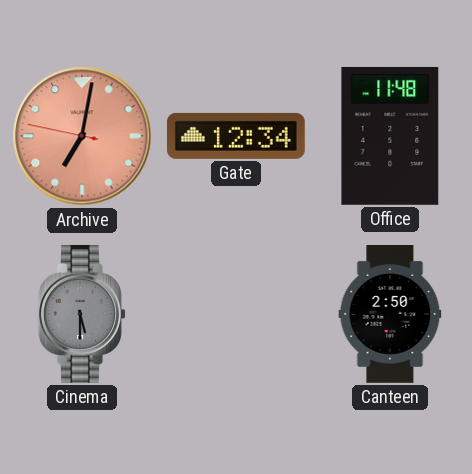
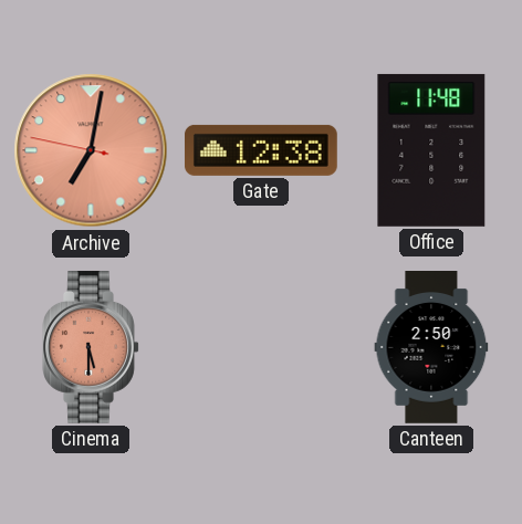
Gate: 12:34 -> 12:38 (261, 150)
Cinema dial: grey -> salmon (91, 347)
